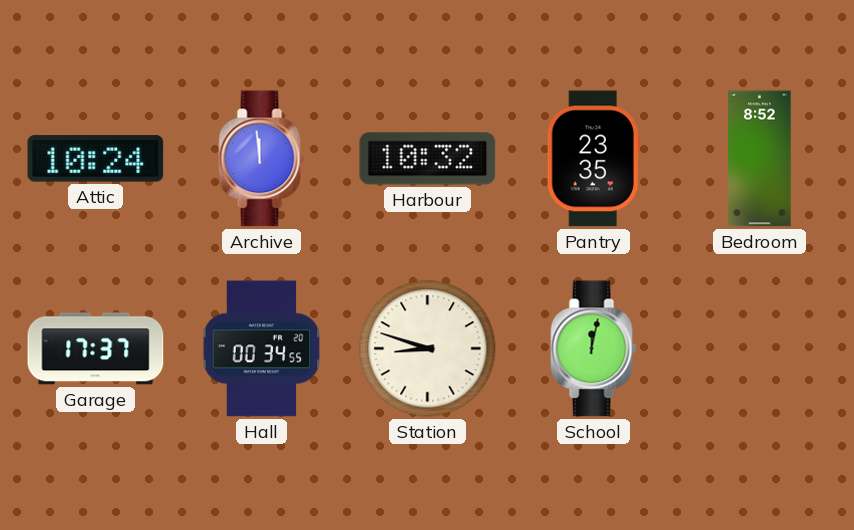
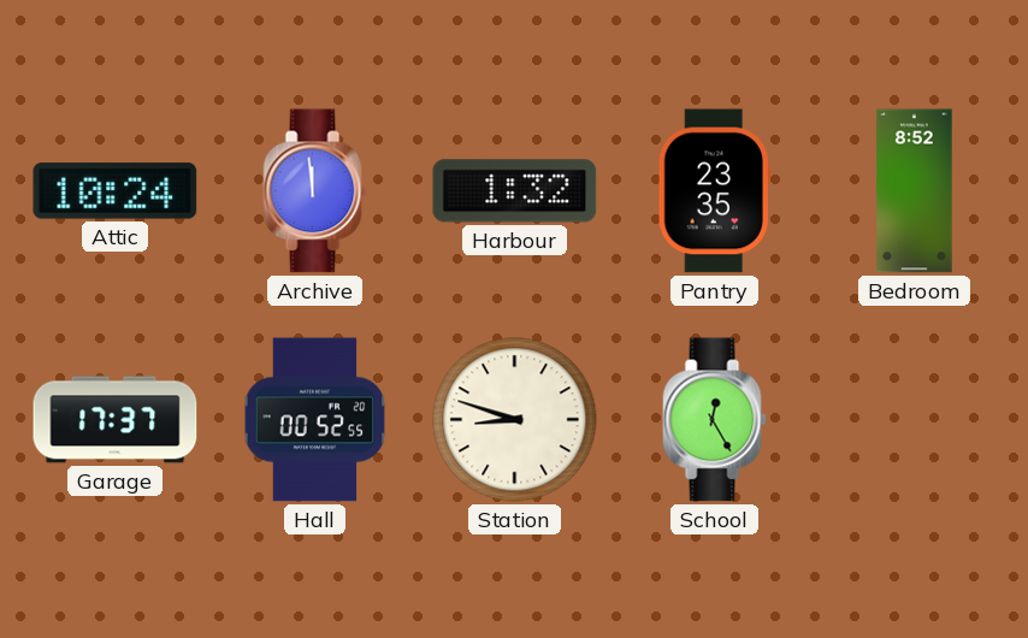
Harbour: 10:32 -> 1:32 (515, 191)
Hall: 00:34 -> 00:52 (315, 420)
School: 12:02 -> 12:25 (715, 420)
